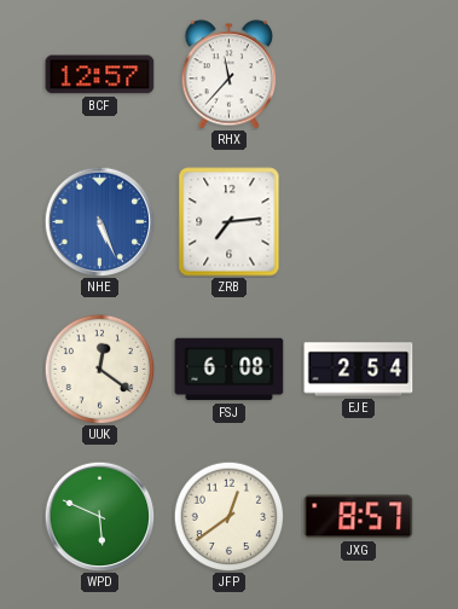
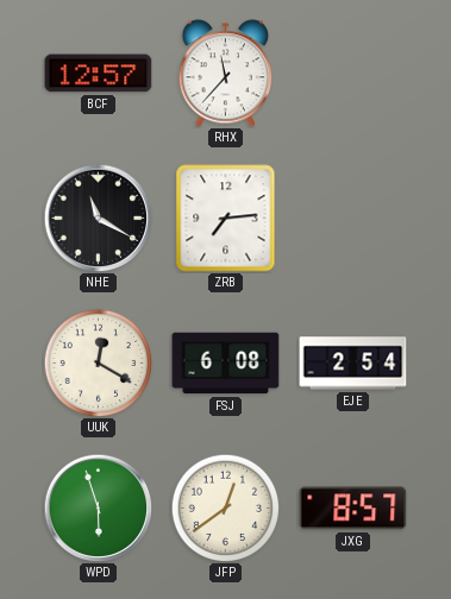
NHE: 5:26 -> 11:20 (98, 217)
NHE dial: blue -> black (98, 217)
UUK: 12:21 -> 12:20 (98, 362)
WPD: 5:49 -> 5:57 (98, 507)
